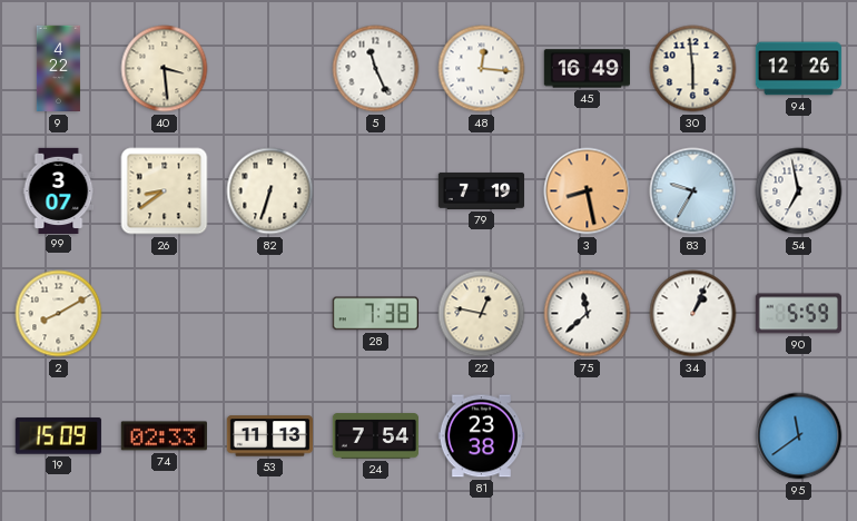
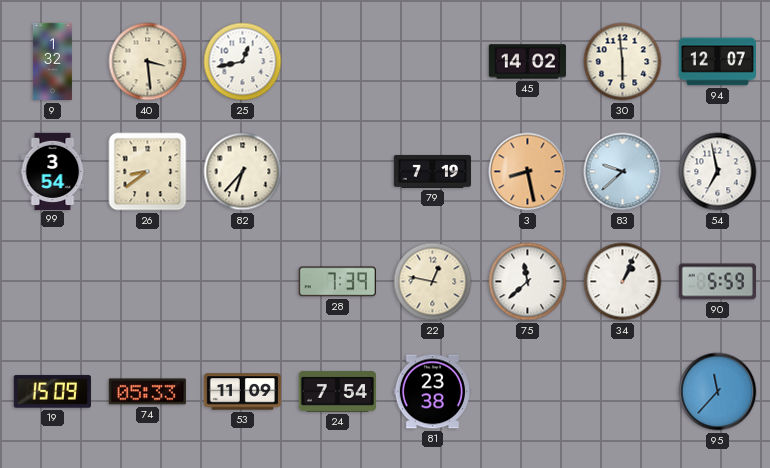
9: 4:22 -> 1:32 (52, 62)
25: none -> 12:43 (243, 62)
5: 11:26 -> none (376, 69)
48: 12:16 -> none (482, 69)
45: 16:49 -> 14:02 (527, 62)
94: 12:26 -> 12:07 (717, 62)
99: 3:07 -> 3:54 (53, 171)
82: 6:33 -> 6:37 (243, 172)
83: 9:35 -> 9:38 (623, 172)
2: 8:10 -> none (59, 314)
28: 7:38 -> 7:39 (337, 282)
74: 02:33 -> 05:33 (147, 392)
53: 11:13 -> 11:09 (242, 392)
95: 11:39 -> 11:37 (718, 392)
